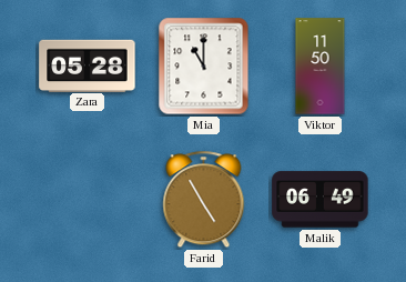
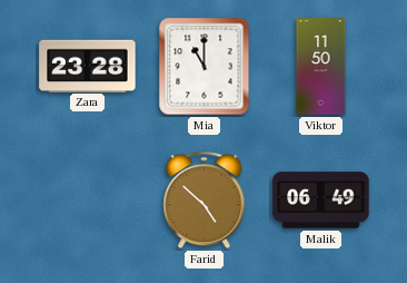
Zara: 05:28 -> 23:28 (88, 66)
Farid: 4:55 -> 4:52 (205, 201)
